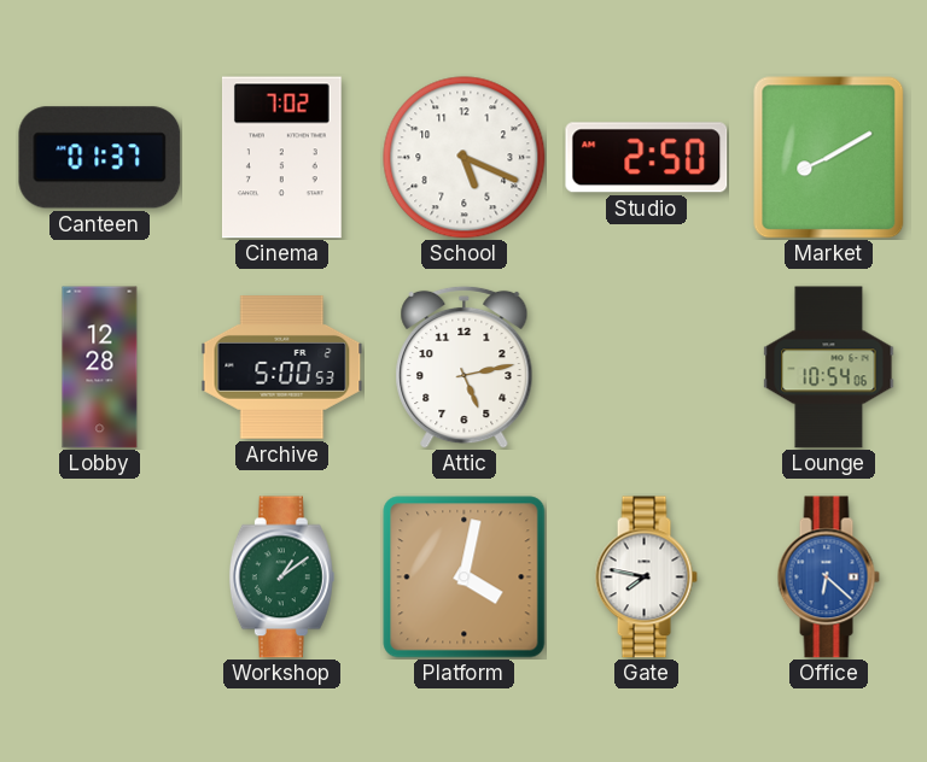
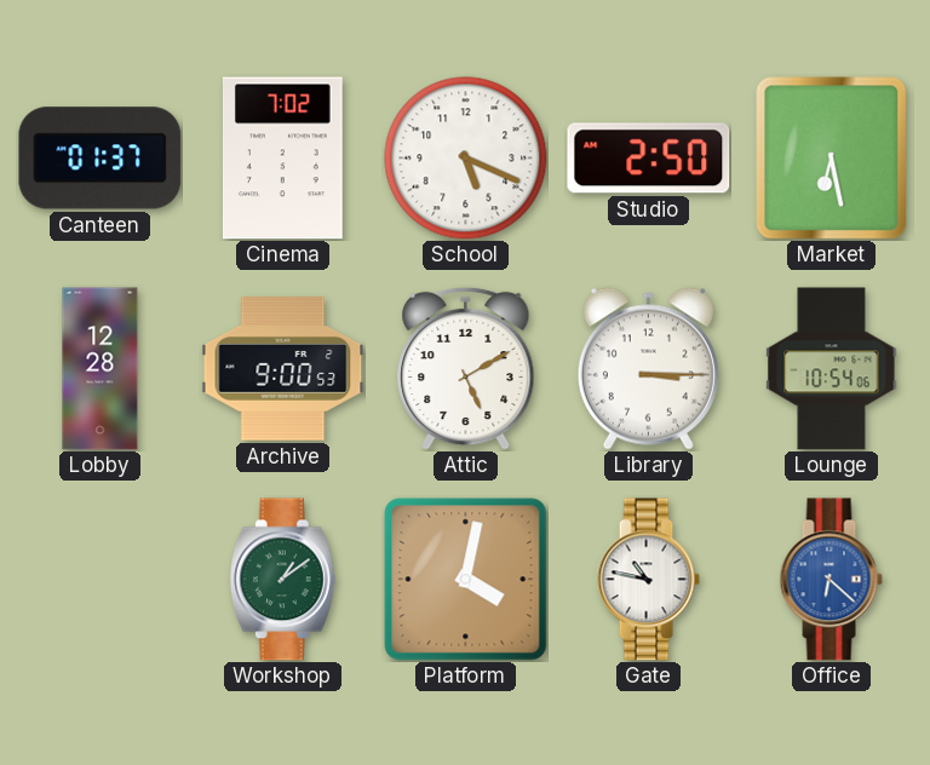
Market: 8:10 -> 6:28 (832, 159)
Archive: 5:00 -> 9:00 (283, 369)
Attic: 5:13 -> 5:10 (466, 368)
Library: none -> 3:15 (648, 368)
Gate: 7:47 -> 10:47 (648, 580)
